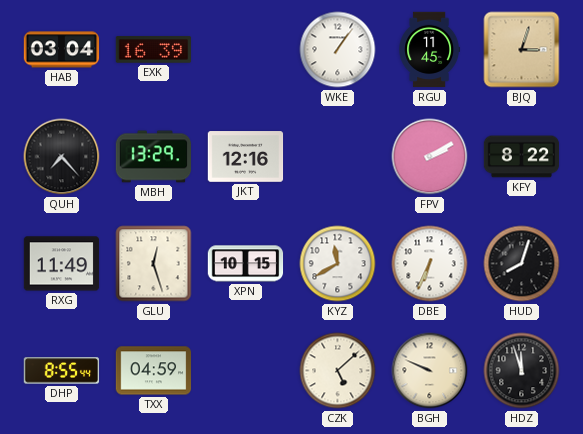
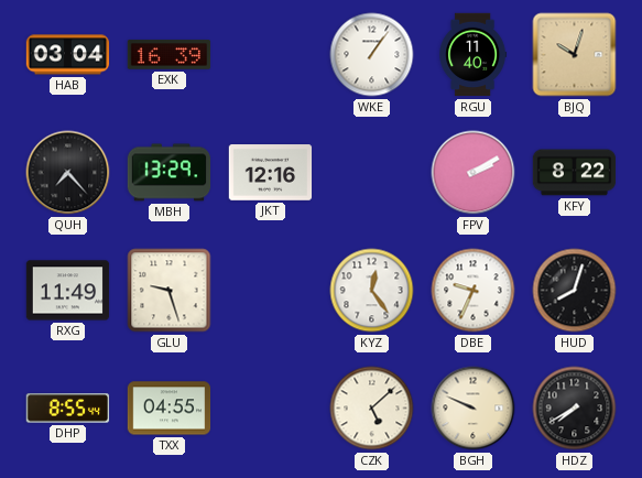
RGU: 11:45 -> 11:40 (474, 55)
BJQ: 3:03 -> 10:03 (575, 55)
GLU: 12:27 -> 9:27 (170, 291)
XPN: 10:15 -> none (246, 264)
KYZ: 11:40 -> 12:24 (372, 291)
DBE: 6:34 -> 9:34 (474, 291)
TXX: 04:59 -> 04:55 (170, 409)
HDZ: 11:57 -> 7:40 (575, 409)
